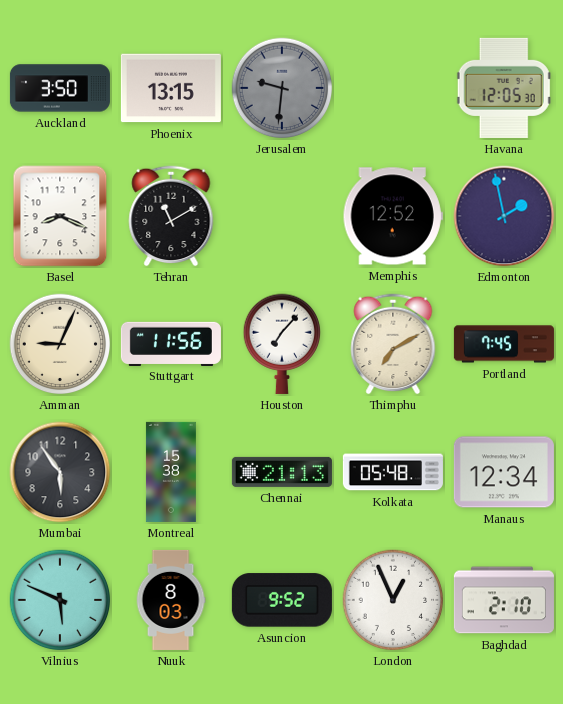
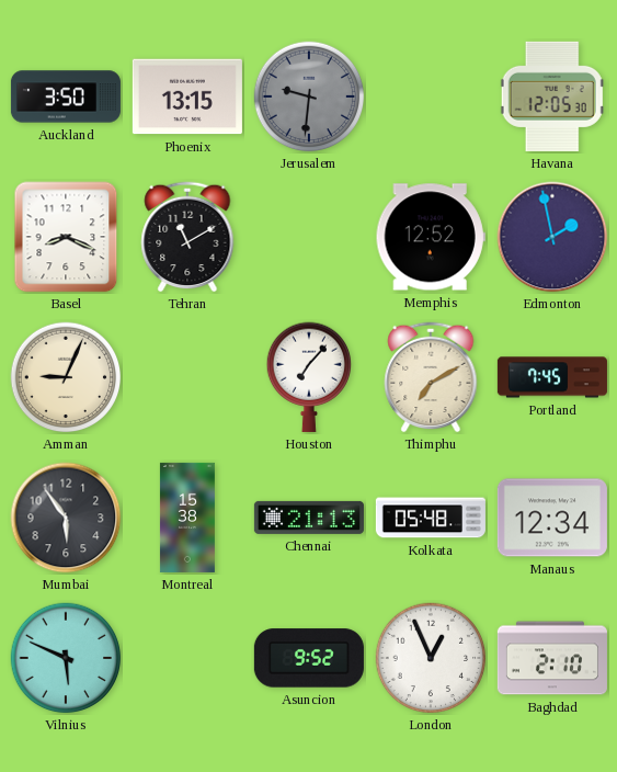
Stuttgart: 11:56 -> none (171, 343)
Nuuk: 8:03 -> none (171, 600)
